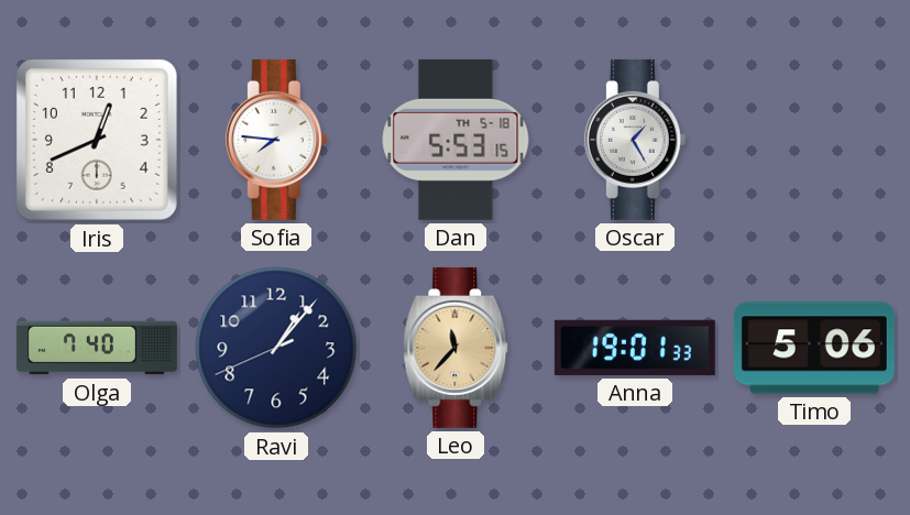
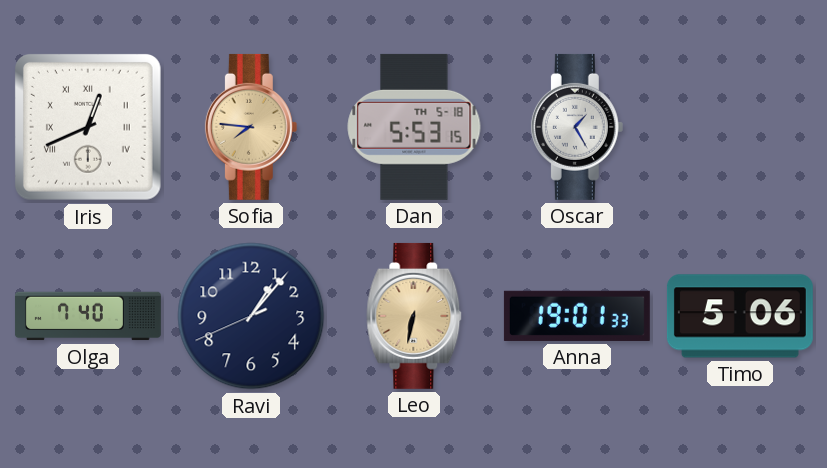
Iris numerals: Arabic -> Roman (88, 127)
Sofia dial: white -> champagne (251, 127)
Leo: 11:37 -> 6:32 (414, 316)
